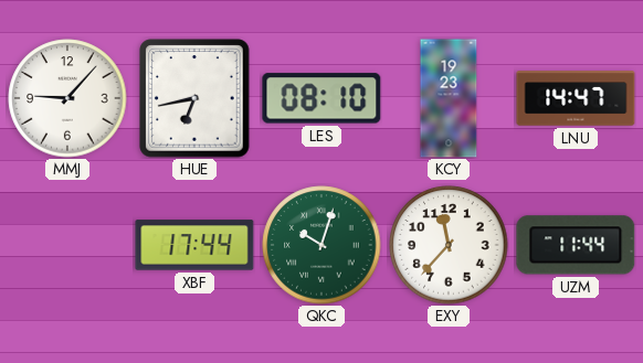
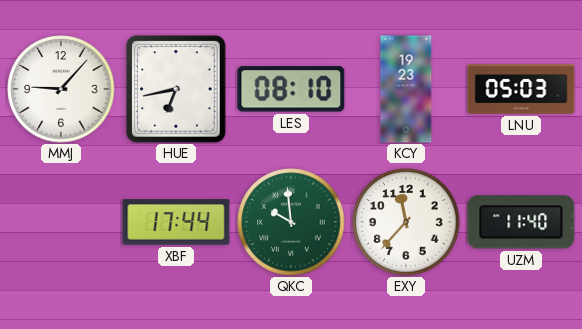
LNU: 14:47 -> 05:03 (521, 89)
QKC: 10:03 -> 9:59 (291, 222)
UZM: 11:44 -> 11:40 (521, 222)
